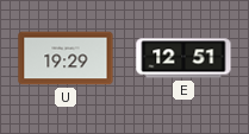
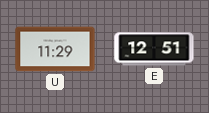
U: 19:29 -> 11:29 (55, 49)
